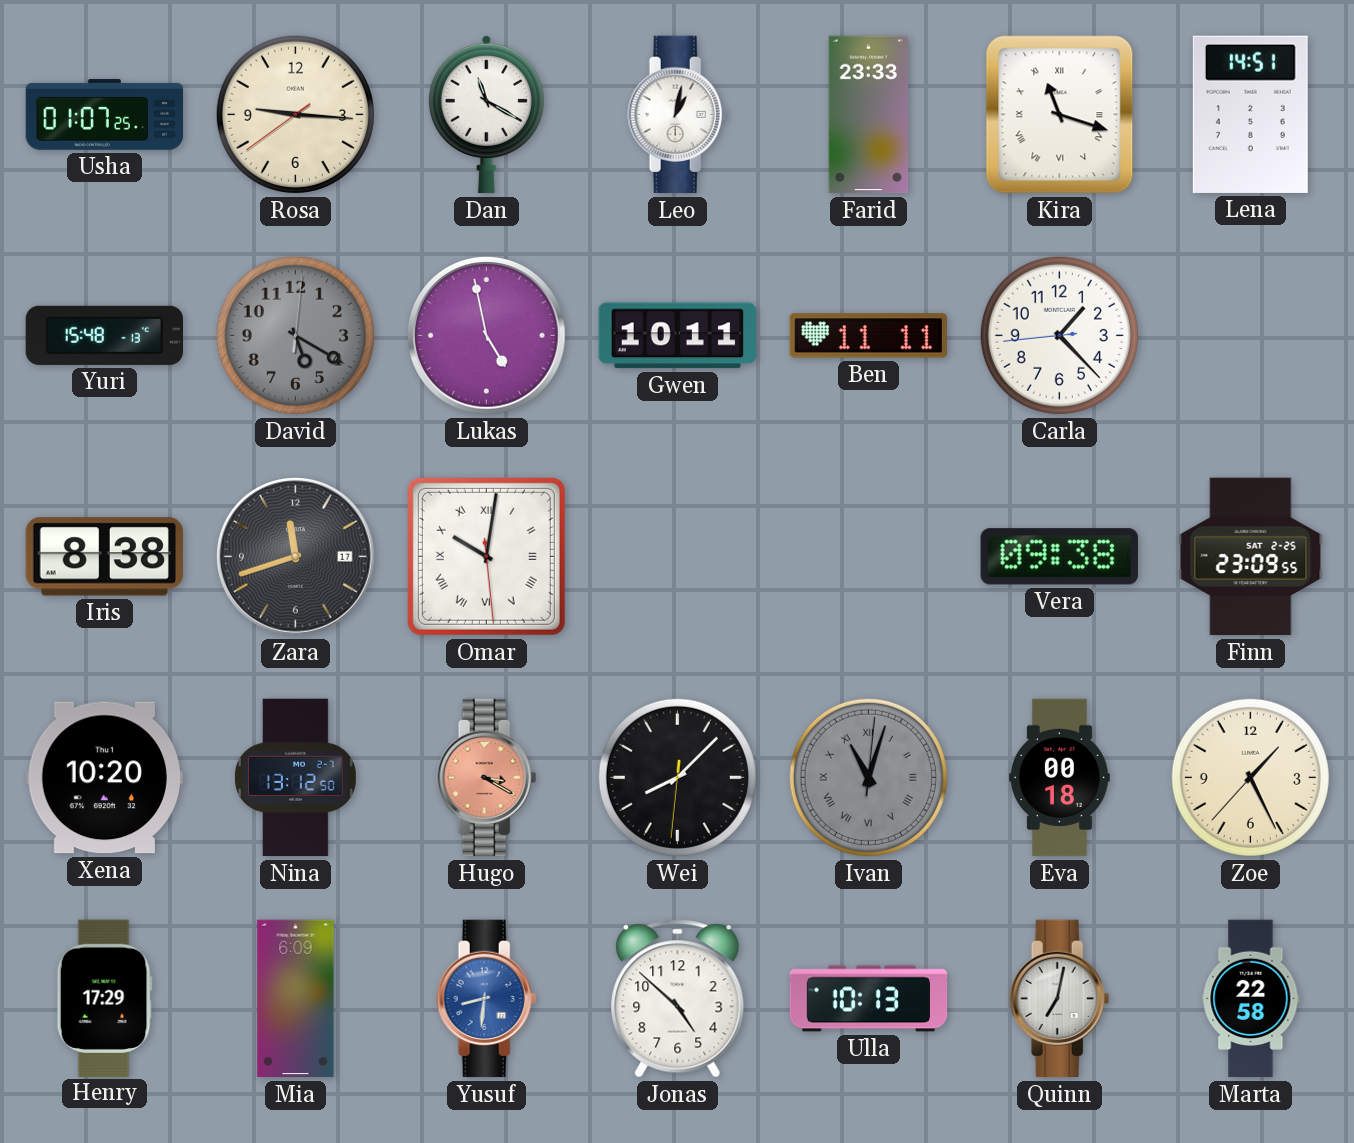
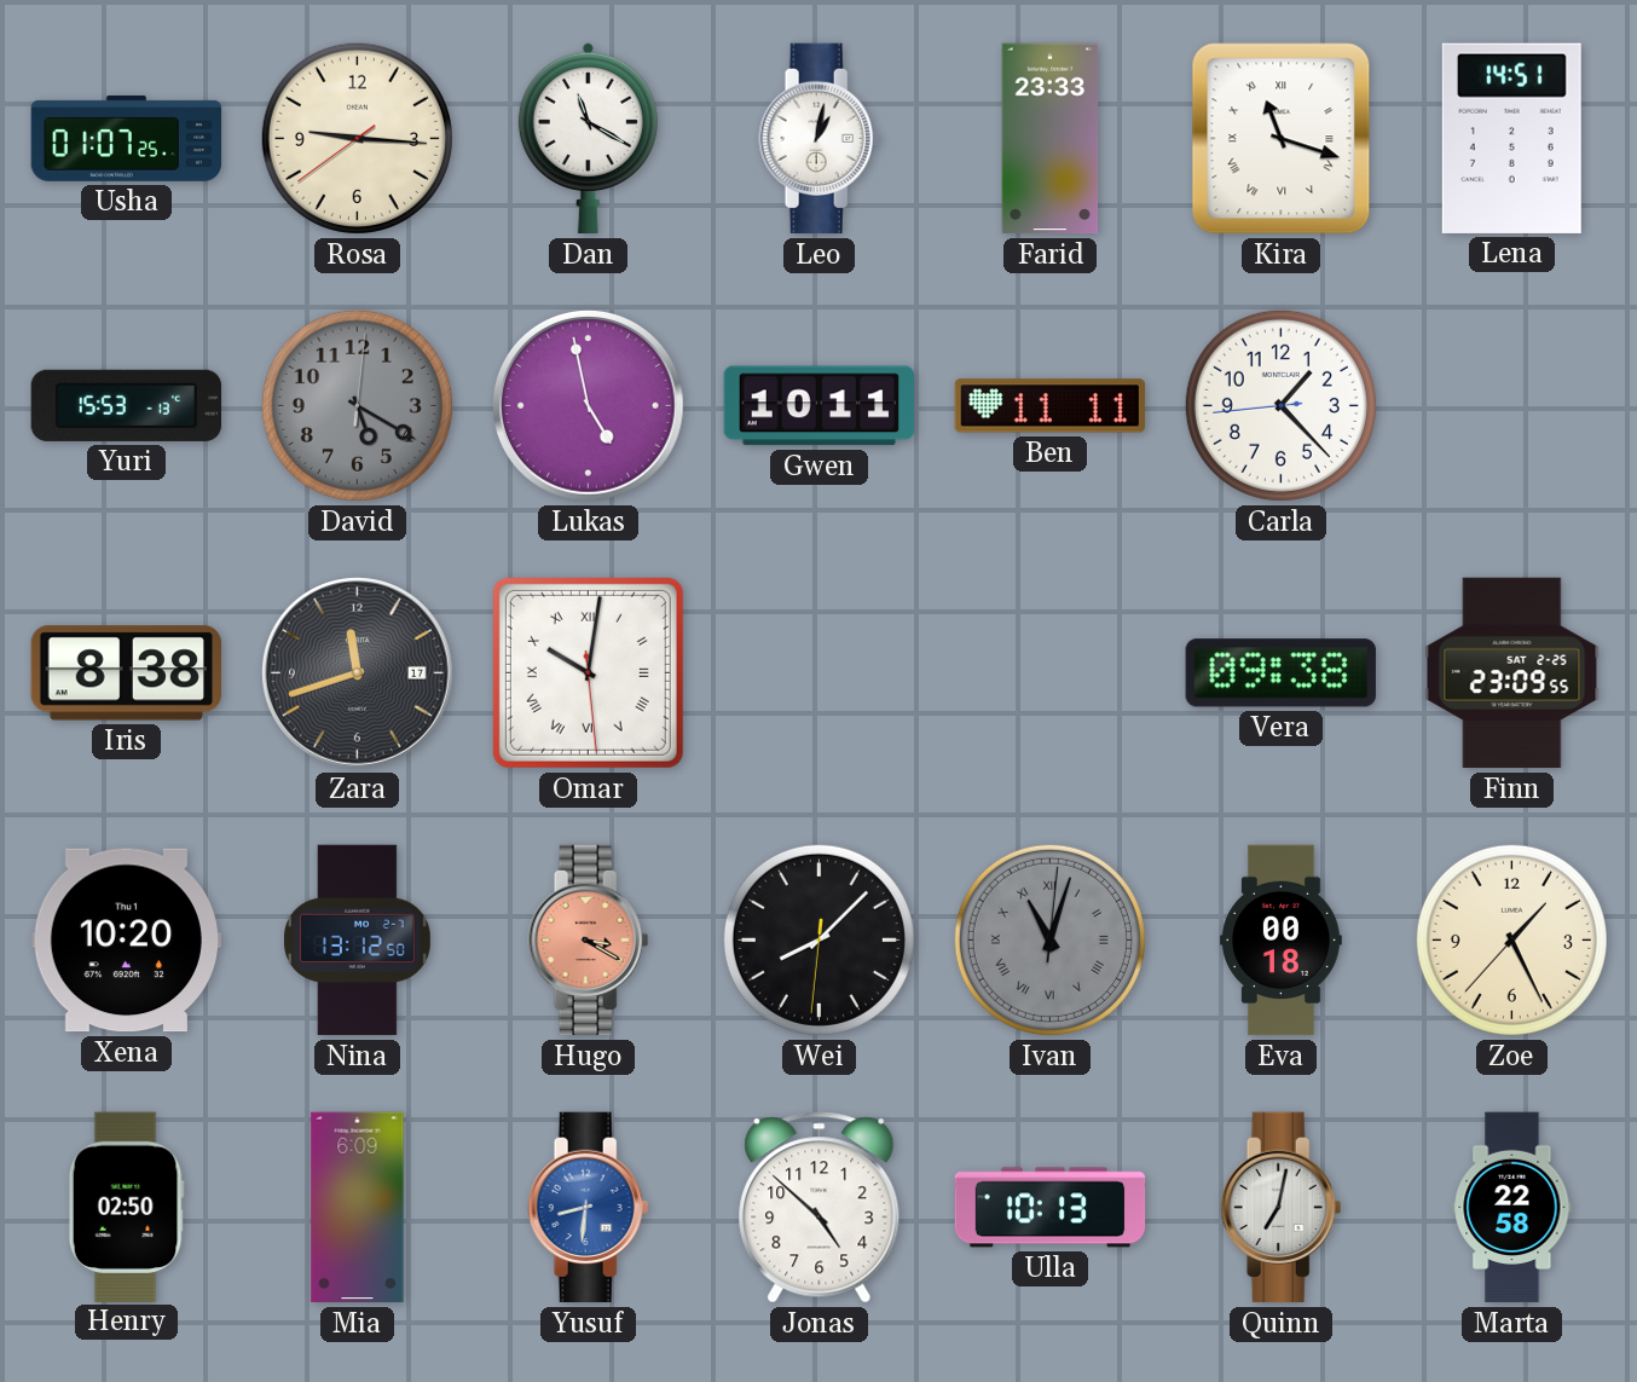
Yuri: 15:48 -> 15:53 (126, 405)
Henry: 17:29 -> 02:50 (126, 1207)
